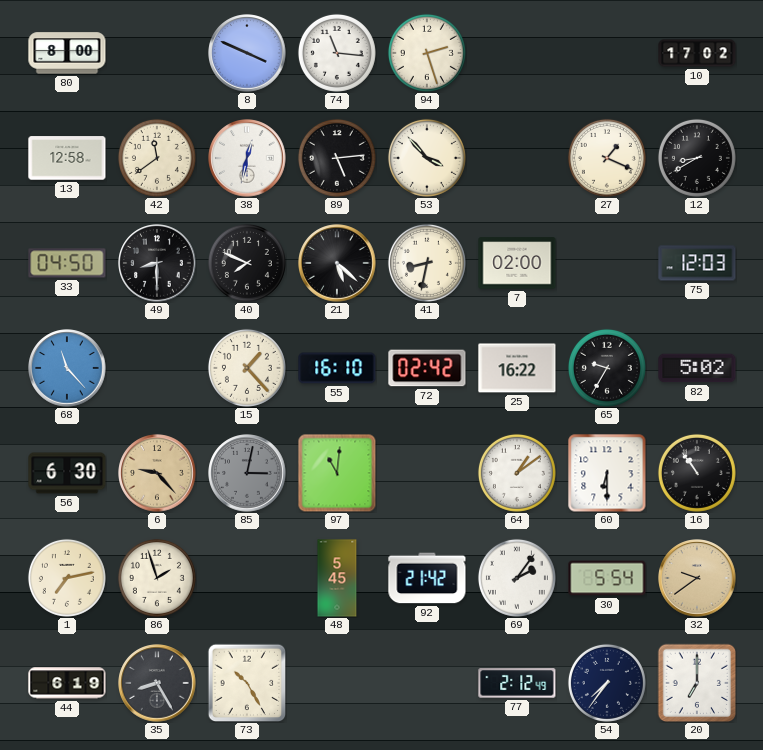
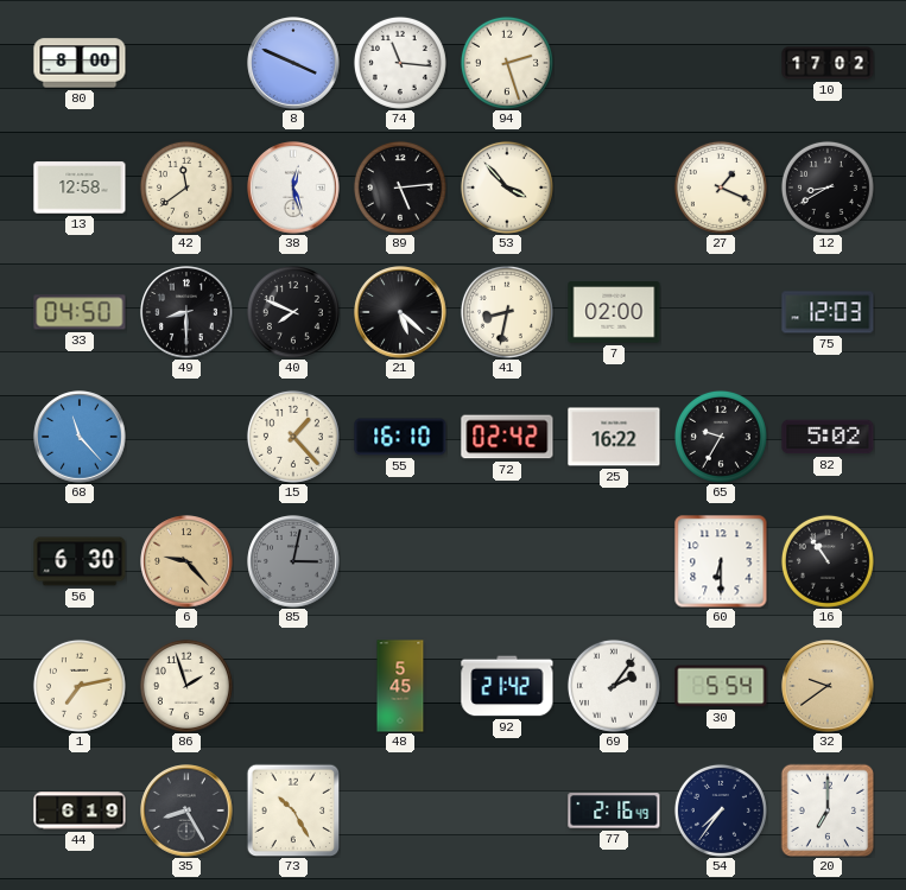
38: 12:32 -> 12:27 (293, 187)
97: 11:01 -> none (337, 473)
64: 1:09 -> none (517, 473)
77: 2:12 -> 2:16 (614, 810)
